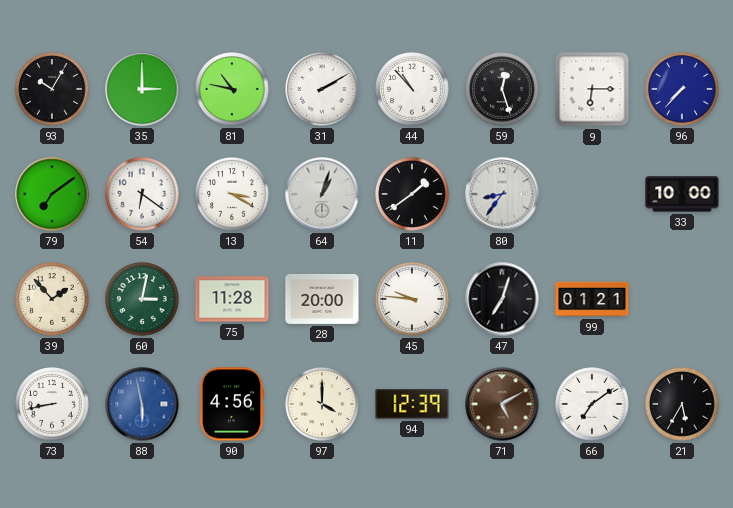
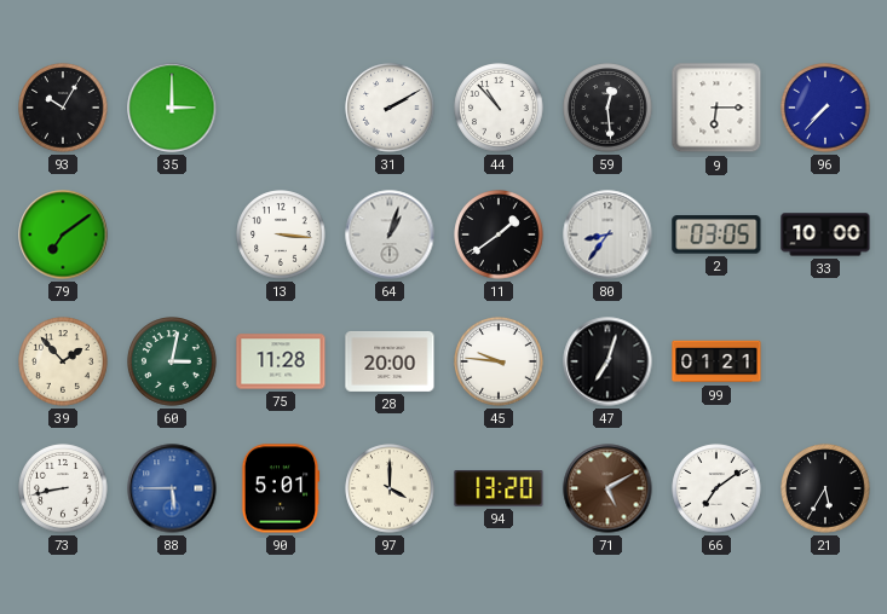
81: 10:47 -> none (232, 89)
59: 12:27 -> 12:29 (607, 108)
54: 6:21 -> none (142, 194)
13: 3:20 -> 3:16 (281, 234)
2: none -> 03:05 (716, 234)
88: 5:58 -> 5:45 (172, 488)
90: 4:56 -> 5:01 (281, 488)
94: 12:39 -> 13:20 (499, 490)
